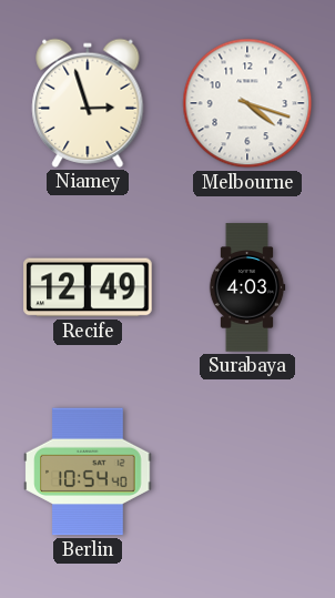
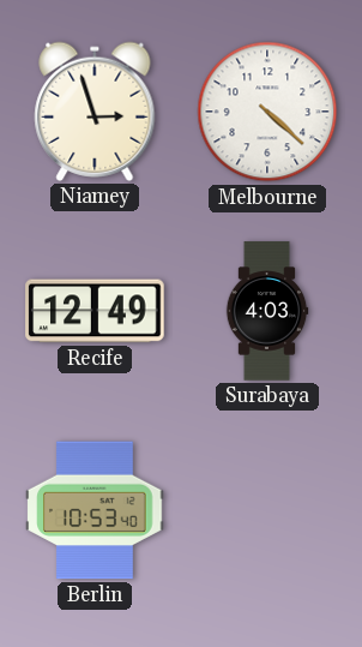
Melbourne: 4:18 -> 4:22 (267, 112)
Berlin: 10:54 -> 10:53 (95, 510)
